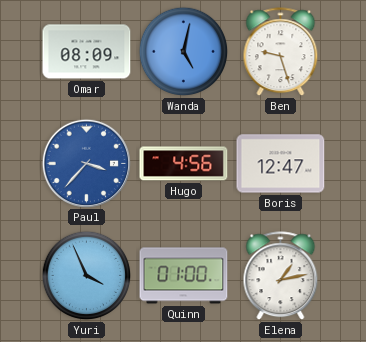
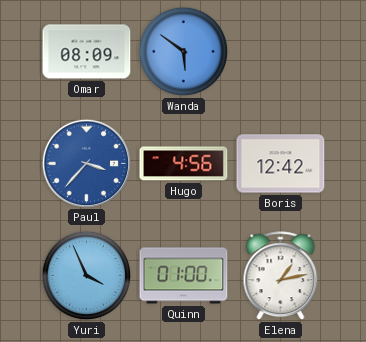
Wanda: 5:02 -> 5:51 (184, 52)
Ben: 9:27 -> none (281, 52)
Boris: 12:47 -> 12:42 (281, 164)
